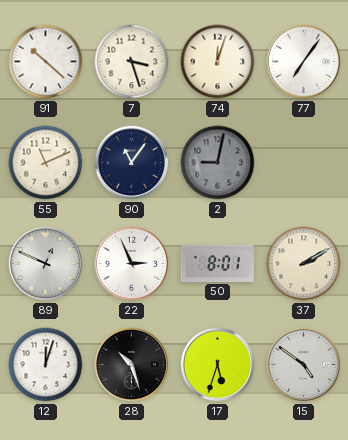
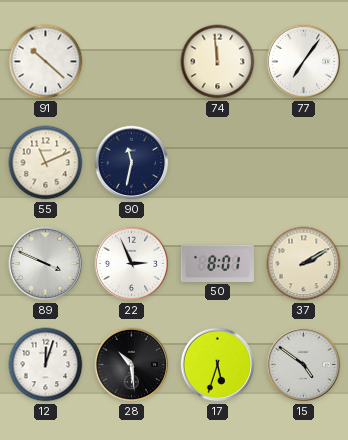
7: 3:27 -> none (132, 62)
74: 12:03 -> 11:59 (218, 62)
90: 11:06 -> 11:32 (132, 163)
2: 9:02 -> none (218, 163)
89: 12:49 -> 3:49 (46, 264)
28: 10:27 -> 10:29 (132, 365)
